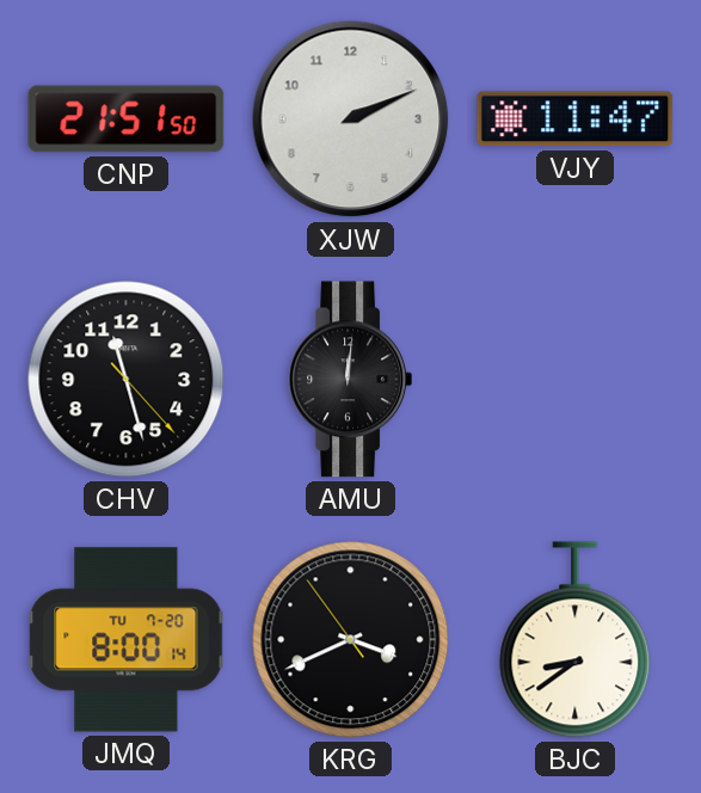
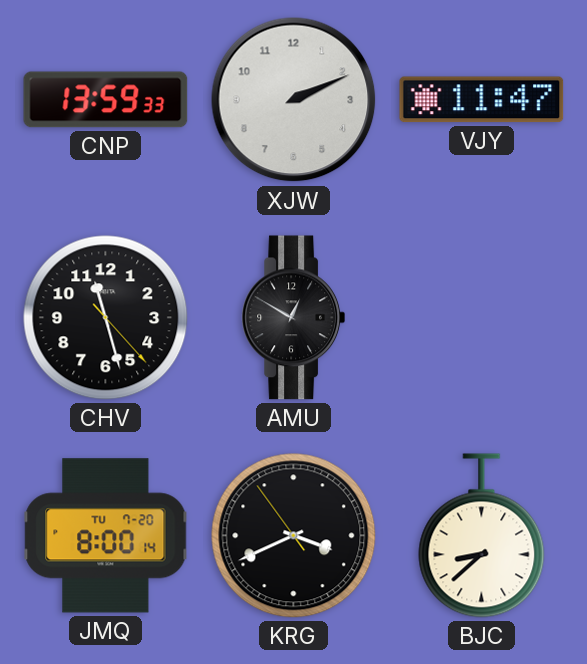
CNP: 21:51 -> 13:59 (106, 100)
AMU: 12:01 -> 12:50 (293, 318)
BJC: 8:39 -> 8:38 (482, 536)
